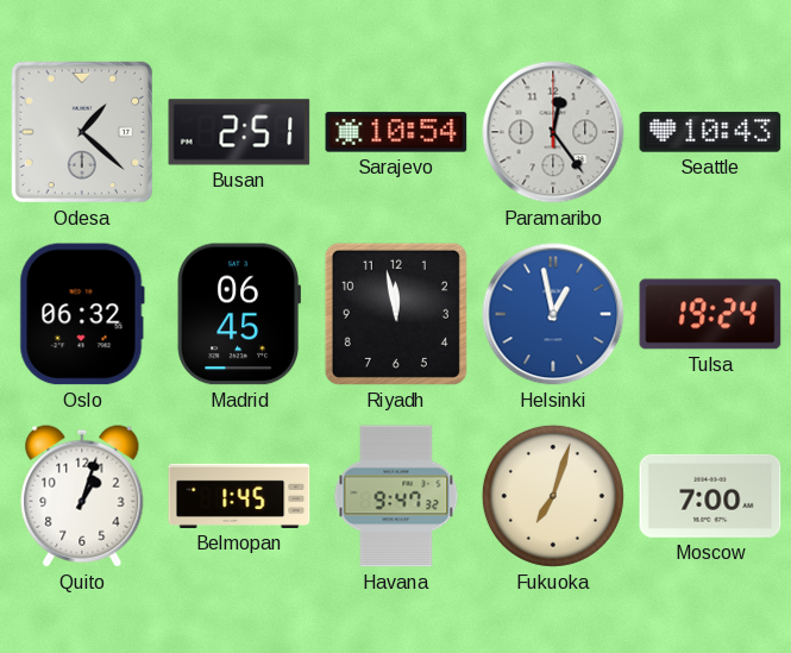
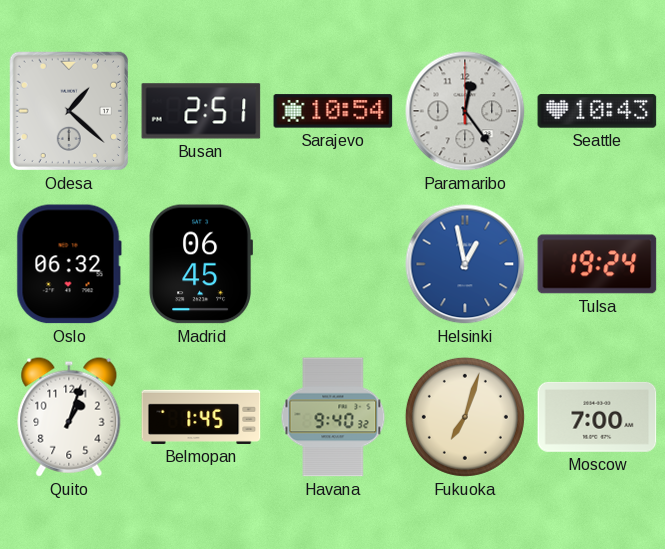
Riyadh: 11:58 -> none (396, 314)
Havana: 9:47 -> 9:40 (333, 417)
